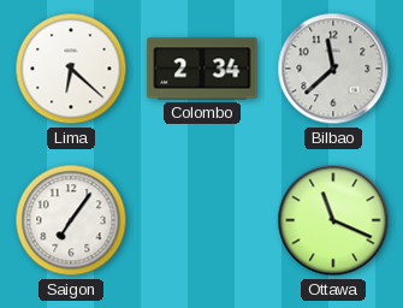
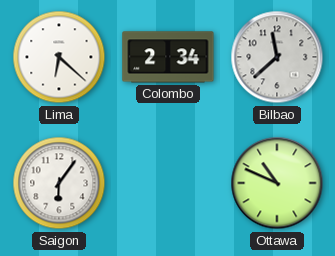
Saigon: 7:06 -> 6:06 (59, 183)
Ottawa: 11:19 -> 10:49 (277, 183)
